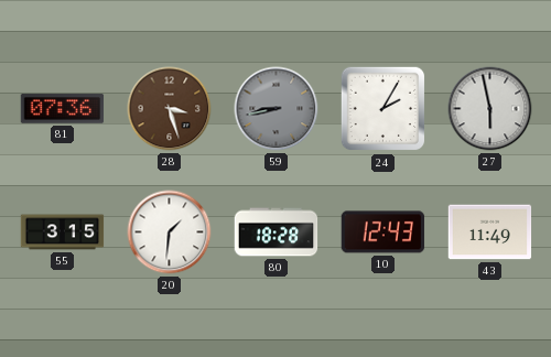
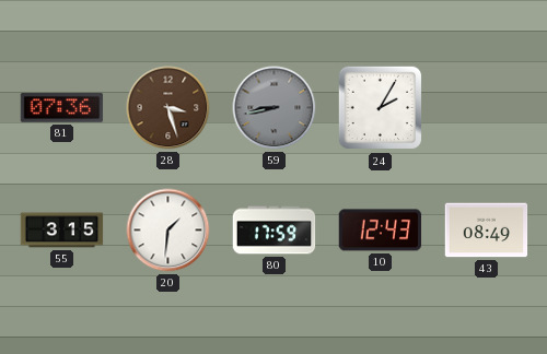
27: 5:58 -> none (490, 109)
80: 18:28 -> 17:59 (275, 231)
43: 11:49 -> 08:49 (487, 231)
